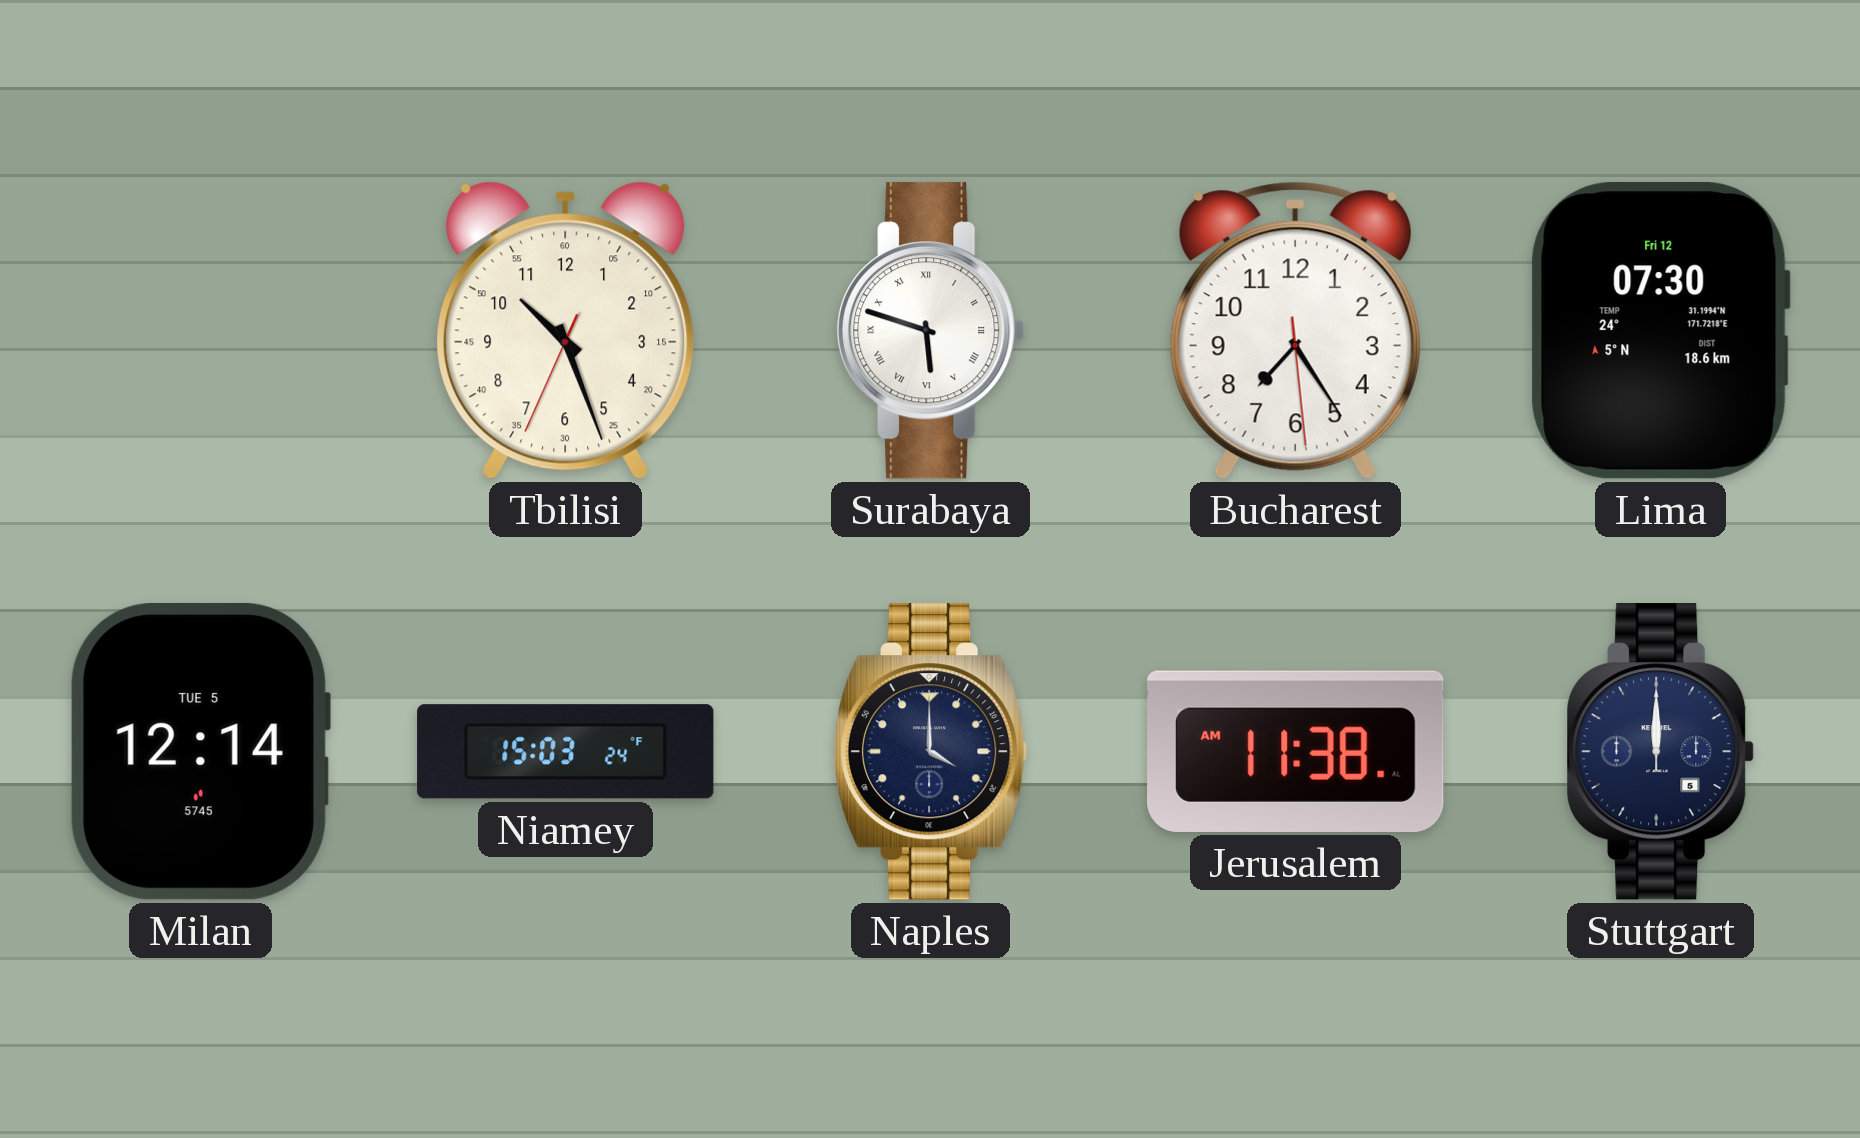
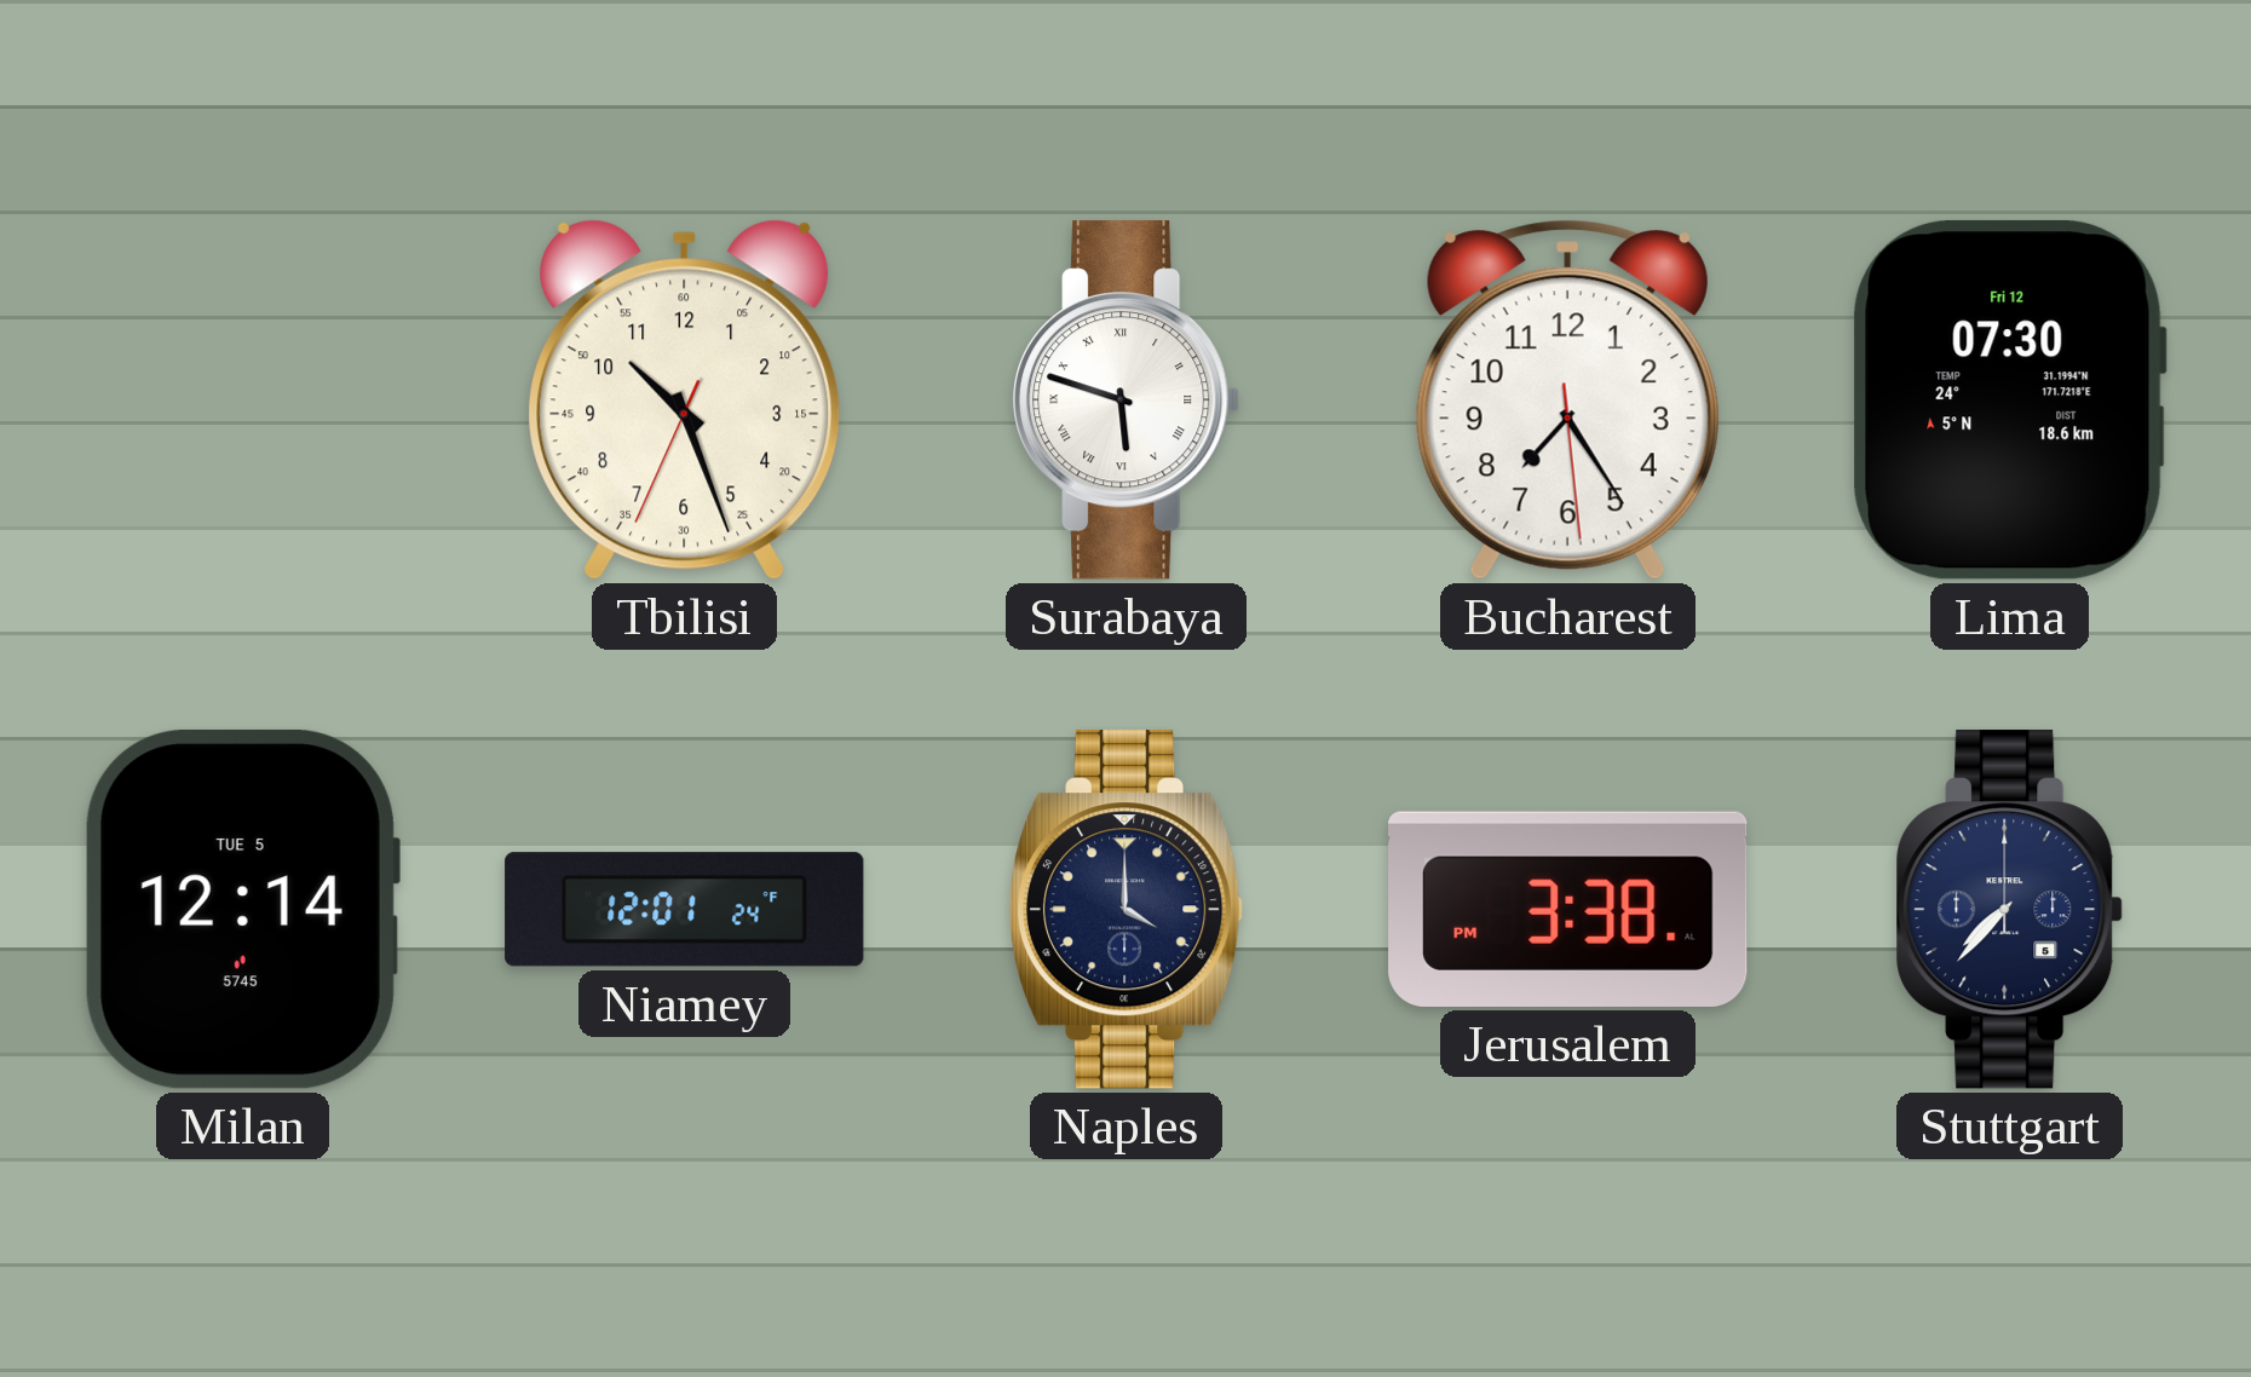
Niamey: 15:03 -> 12:01 (685, 910)
Jerusalem: 11:38 -> 3:38 (1568, 909)
Stuttgart: 12:00 -> 7:37 (2010, 910)
